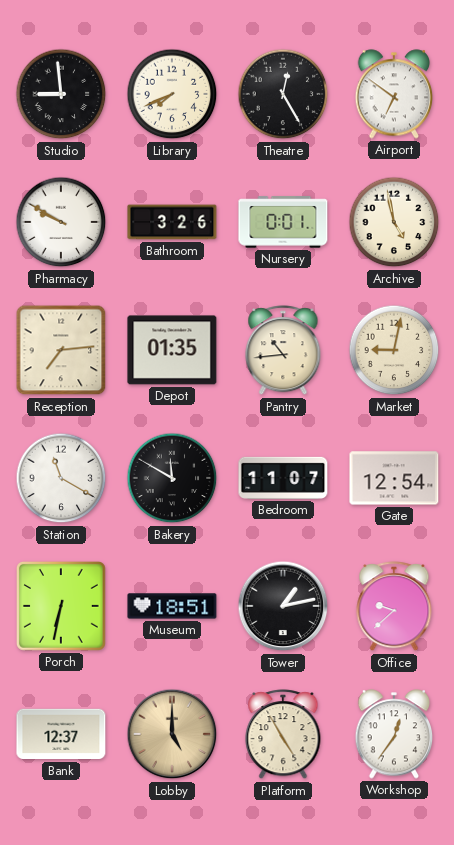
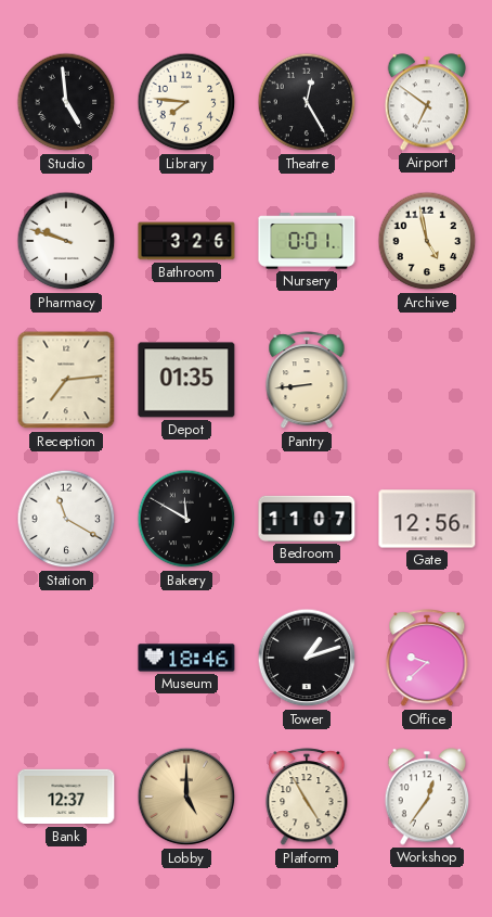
Studio: 8:59 -> 4:59 (66, 102)
Library: 7:41 -> 7:46 (186, 102)
Pharmacy: 9:50 -> 9:48 (66, 241)
Pantry: 10:44 -> 8:44 (307, 381)
Market: 9:02 -> none (394, 350)
Gate: 12:54 -> 12:56 (427, 519)
Porch: 6:32 -> none (62, 607)
Museum: 18:51 -> 18:46 (186, 658)
Tower: 1:13 -> 1:12 (307, 658)
